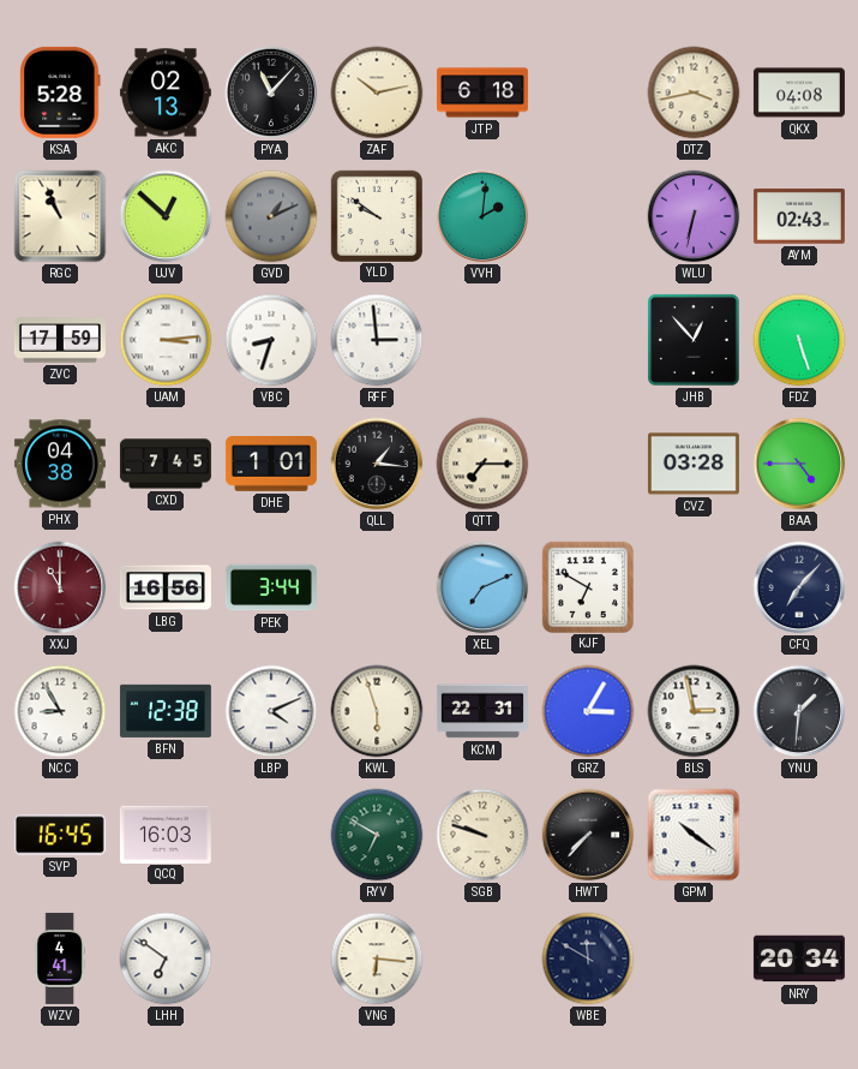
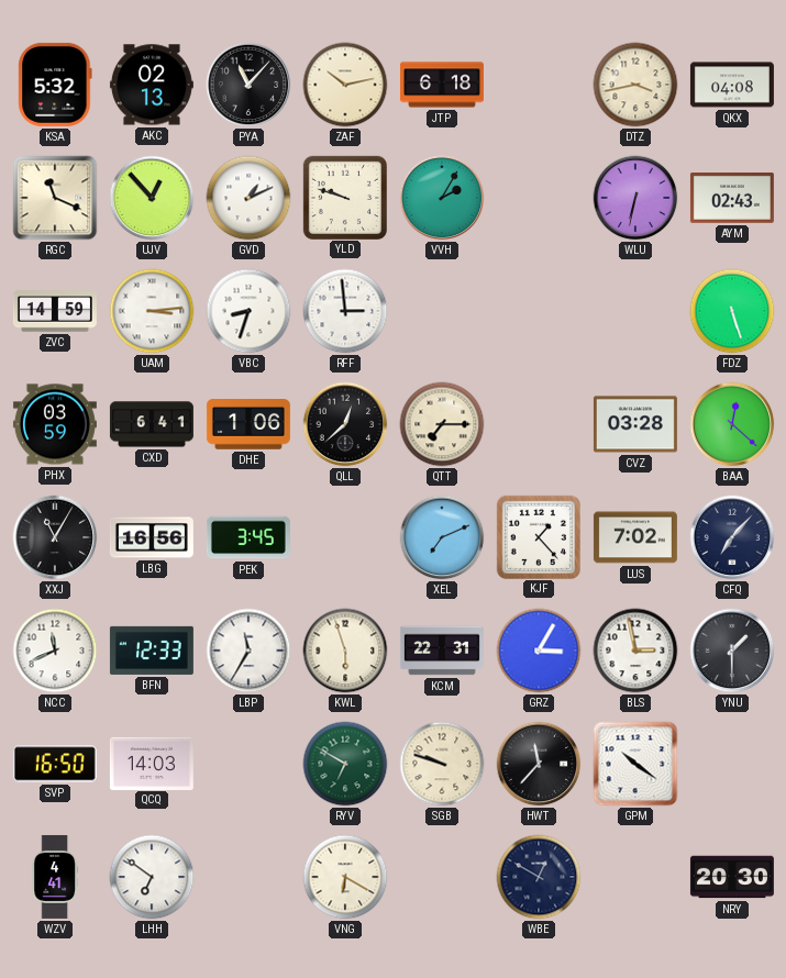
KSA: 5:28 -> 5:32 (55, 85)
RGC: 10:56 -> 11:19 (55, 198)
UJV: 12:52 -> 12:53 (152, 198)
GVD dial: grey -> white (248, 198)
YLD: 9:51 -> 9:48 (344, 197)
VVH: 2:01 -> 2:05 (442, 198)
ZVC: 17:59 -> 14:59 (55, 311)
JHB: 12:53 -> none (694, 340)
PHX: 04:38 -> 03:59 (55, 424)
CXD: 7:45 -> 6:41 (152, 424)
DHE: 1:01 -> 1:06 (248, 425)
QLL: 1:16 -> 12:38 (345, 424)
BAA: 4:45 -> 12:22 (732, 424)
XXJ: 11:00 -> 11:05 (55, 537)
XXJ dial: burgundy -> black (55, 537)
PEK: 3:44 -> 3:45 (248, 537)
KJF: 6:50 -> 1:23 (538, 536)
LUS: none -> 7:02 (635, 537)
NCC: 8:55 -> 11:41 (55, 651)
BFN: 12:38 -> 12:33 (152, 651)
LBP: 4:11 -> 11:35 (248, 651)
YNU: 1:31 -> 1:30 (732, 651)
SVP: 16:45 -> 16:50 (55, 764)
QCQ: 16:03 -> 14:03 (152, 763)
HWT: 7:37 -> 11:37 (539, 764)
VNG: 6:16 -> 6:20 (345, 877)
WBE: 11:50 -> 12:50 (539, 877)
NRY: 20:34 -> 20:30 (732, 877)
